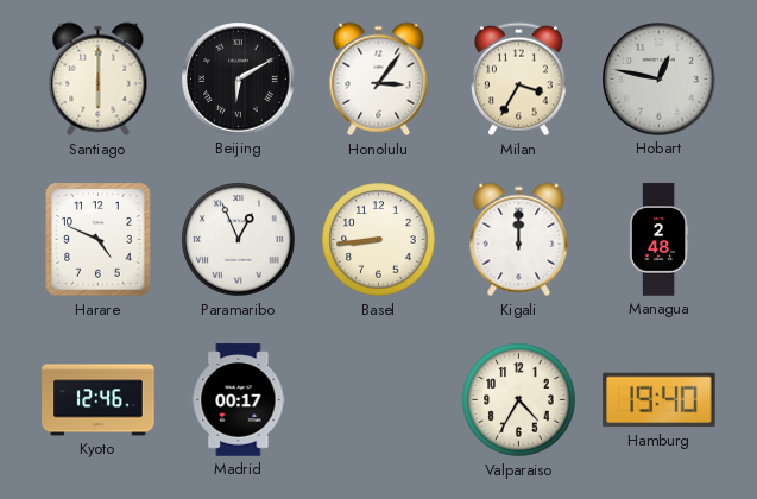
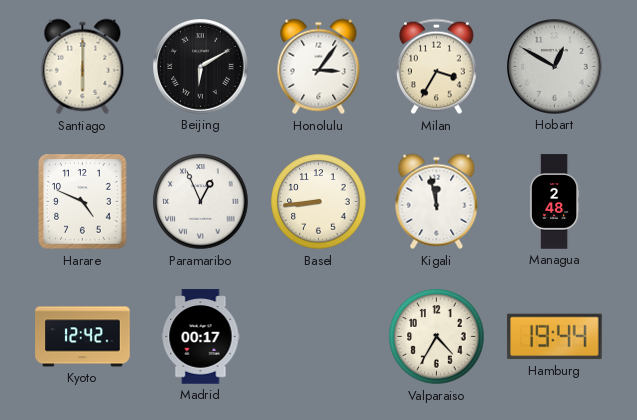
Hobart: 12:47 -> 12:50 (555, 67)
Kigali: 12:00 -> 11:58 (437, 202)
Kyoto: 12:46 -> 12:42 (83, 337)
Hamburg: 19:40 -> 19:44 (555, 337)
